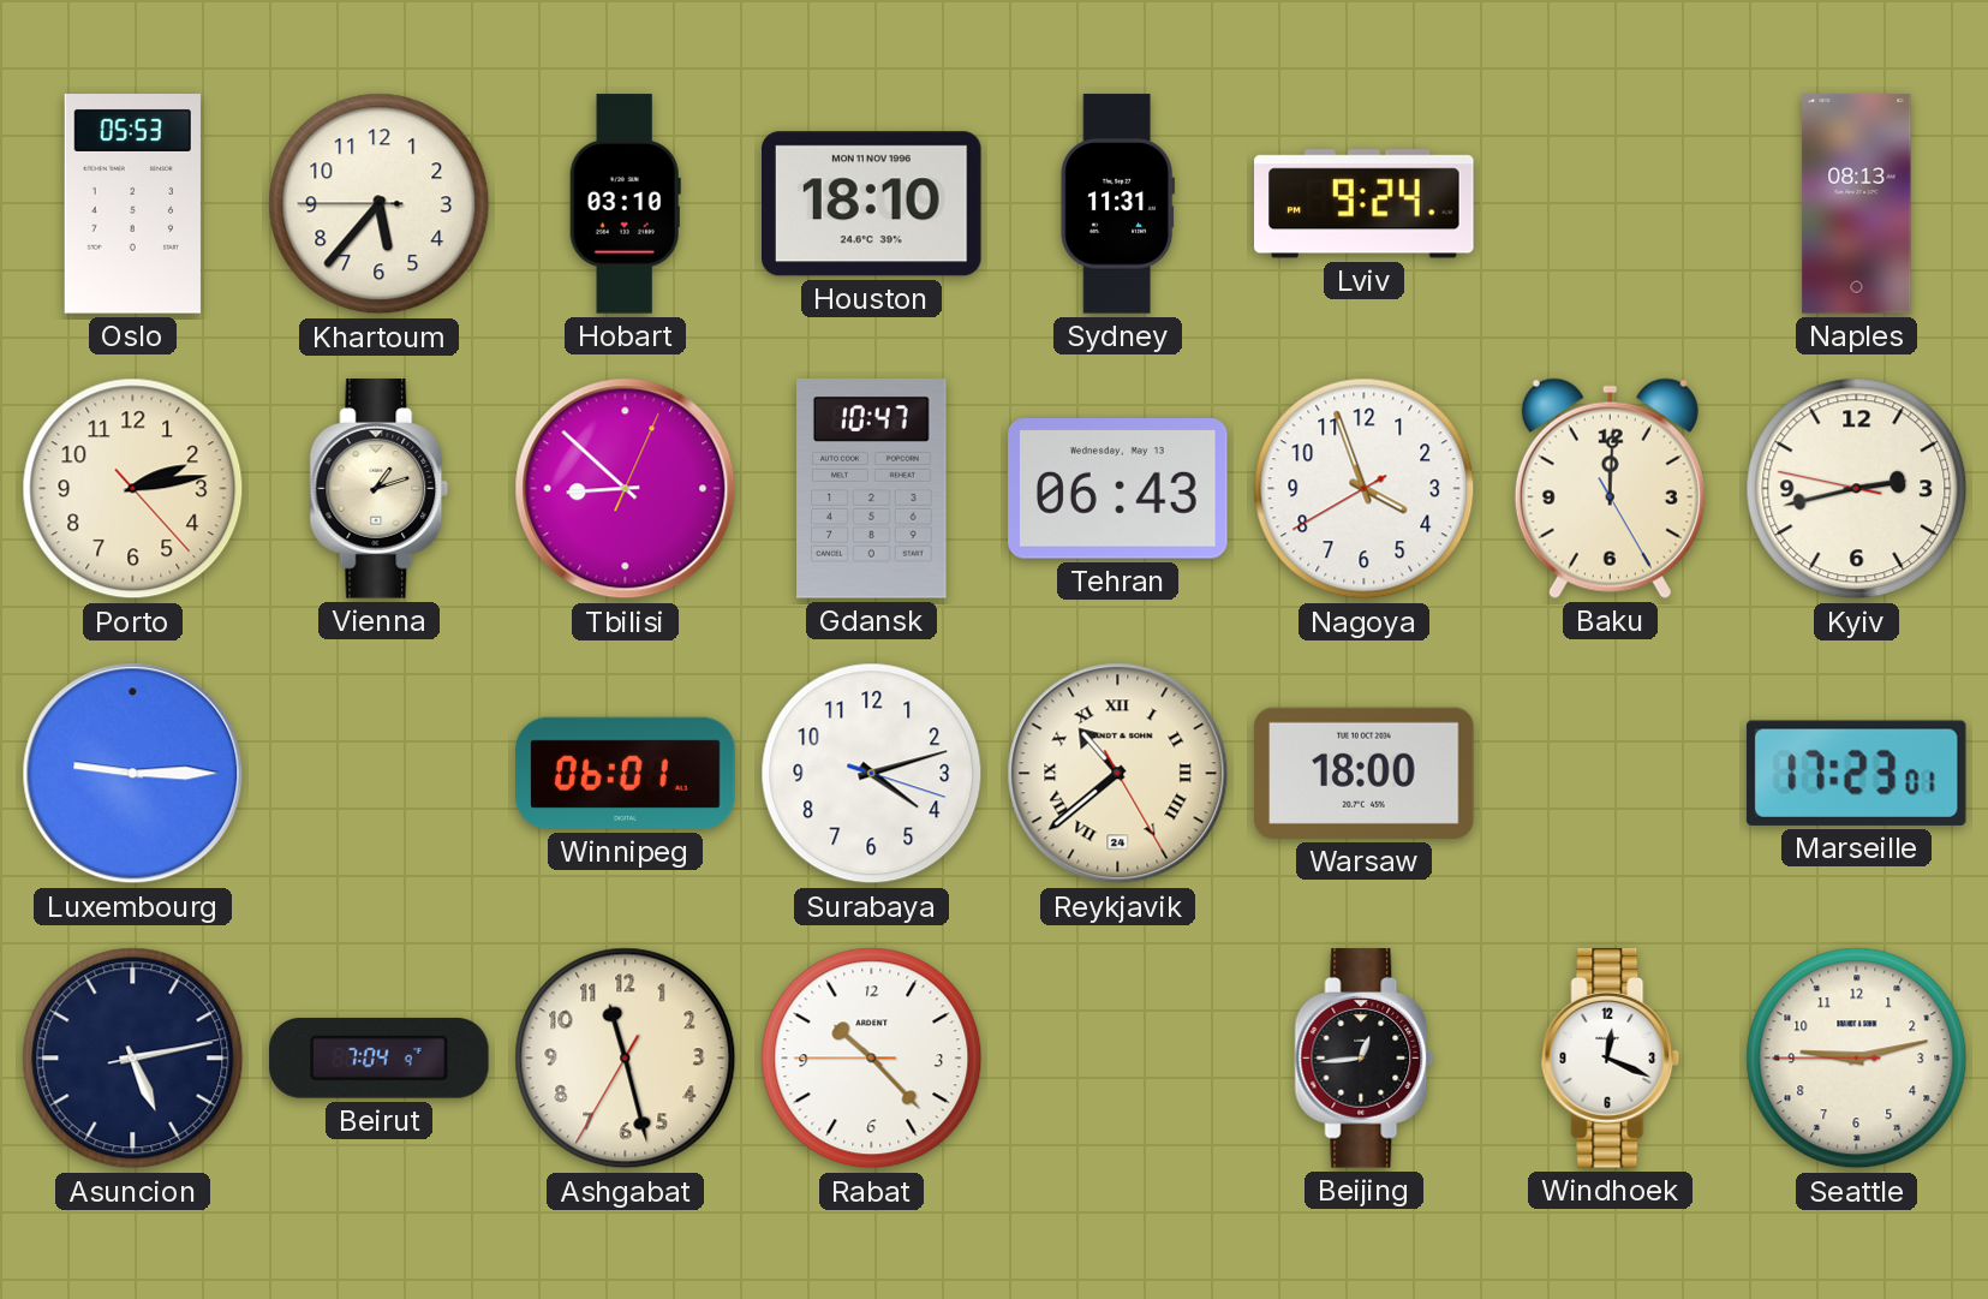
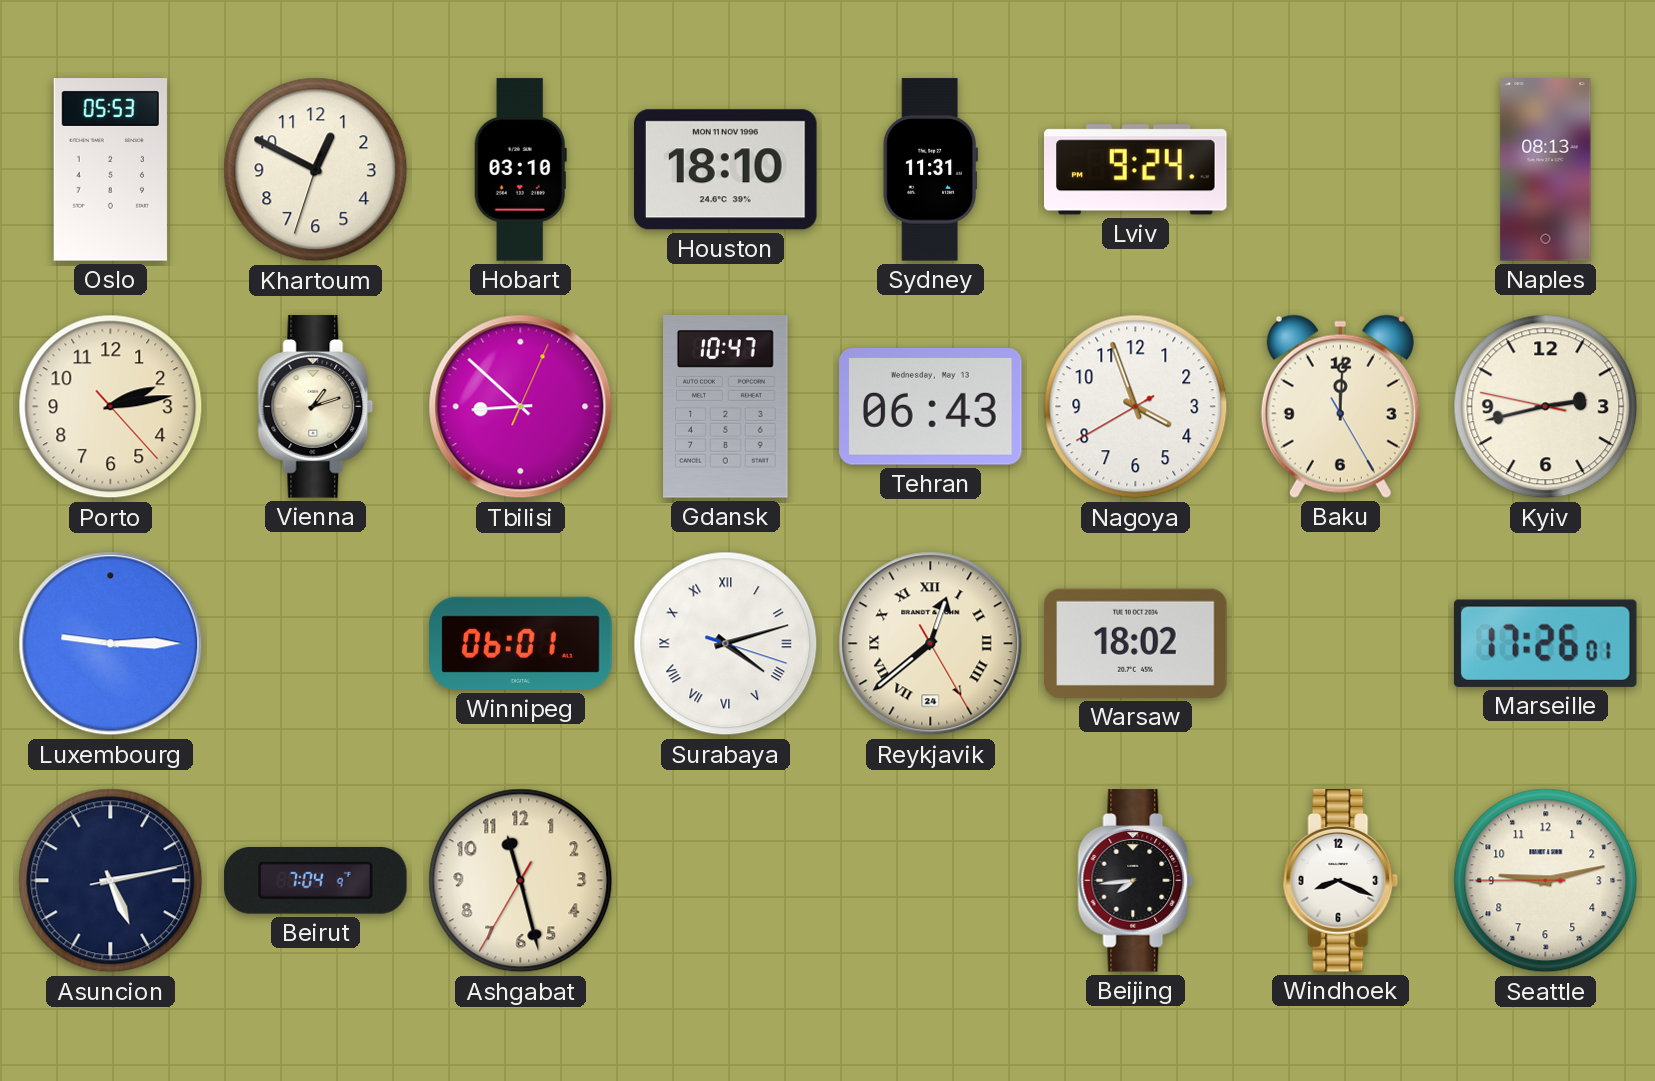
Khartoum: 5:36 -> 12:49 (316, 170)
Surabaya numerals: Arabic -> Roman (726, 644)
Reykjavik: 10:38 -> 12:38 (931, 644)
Warsaw: 18:00 -> 18:02 (1136, 643)
Marseille: 17:23 -> 17:26 (1545, 643)
Rabat: 10:22 -> none (872, 1059)
Beijing: 12:44 -> 7:44 (1136, 881)
Windhoek: 12:19 -> 8:19 (1341, 881)
